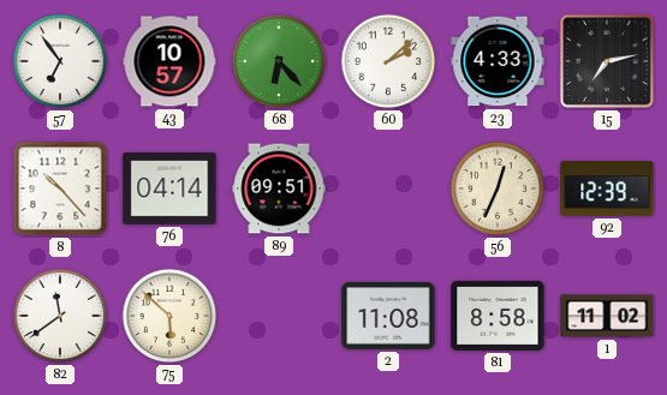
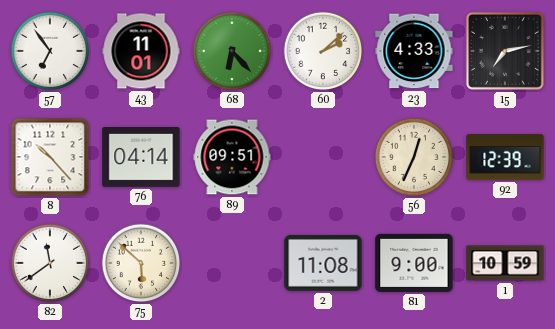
43: 10:57 -> 11:01 (141, 51)
81: 8:58 -> 9:00 (414, 263)
1: 11:02 -> 10:59 (505, 263)
